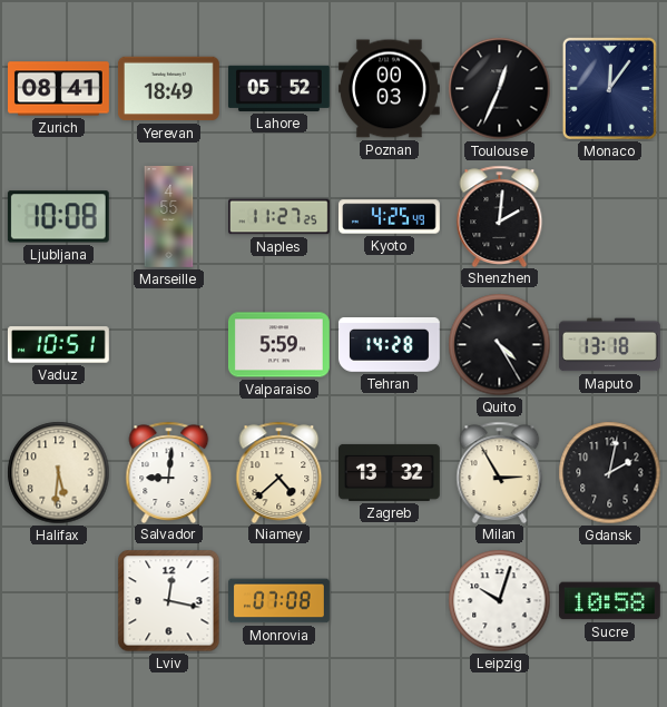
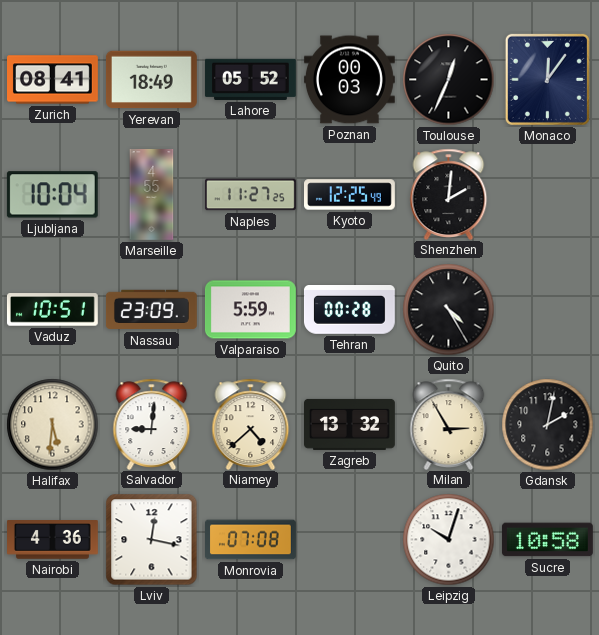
Ljubljana: 10:08 -> 10:04 (52, 195)
Kyoto: 4:25 -> 12:25 (350, 195)
Nassau: none -> 23:09 (151, 310)
Tehran: 14:28 -> 00:28 (349, 310)
Maputo: 13:18 -> none (609, 345)
Nairobi: none -> 4:36 (53, 540)
